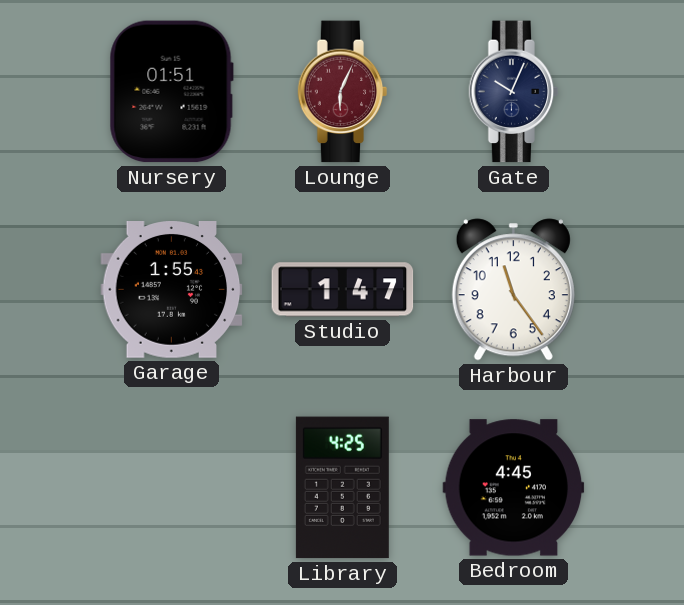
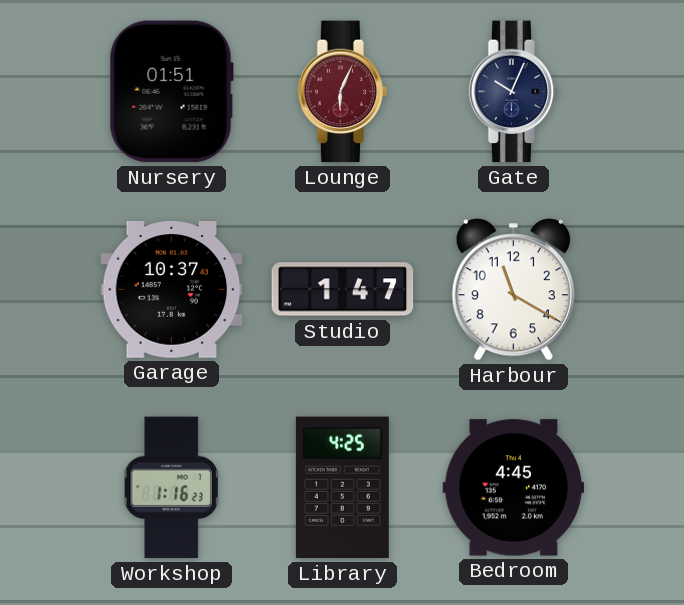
Garage: 1:55 -> 10:37 (172, 290)
Harbour: 11:24 -> 11:20 (513, 290)
Workshop: none -> 1:16 (172, 488)
